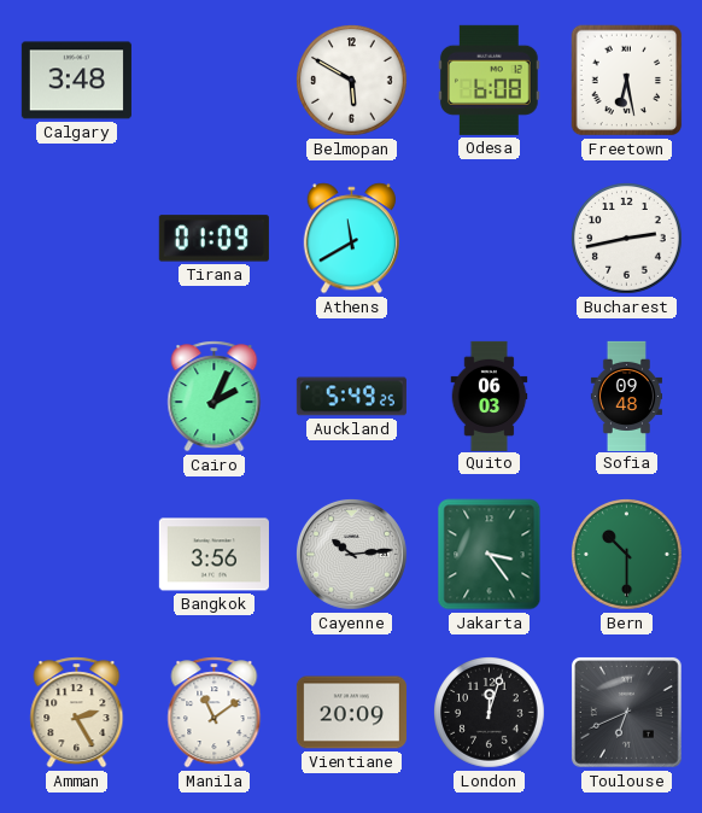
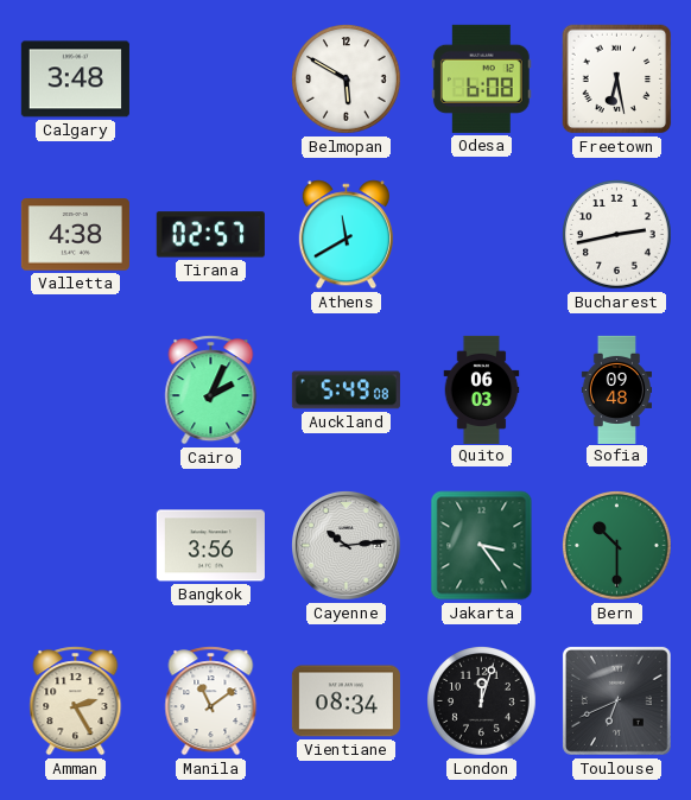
Valletta: none -> 4:38 (75, 235)
Tirana: 01:09 -> 02:57 (210, 235)
Auckland: 5:49:25 -> 5:49:08 (345, 391)
Vientiane: 20:09 -> 08:34 (345, 701)
